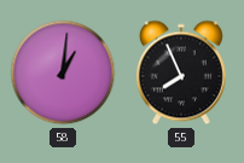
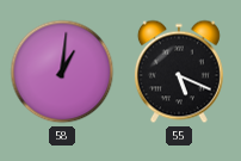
55: 7:56 -> 5:19 (179, 72)
